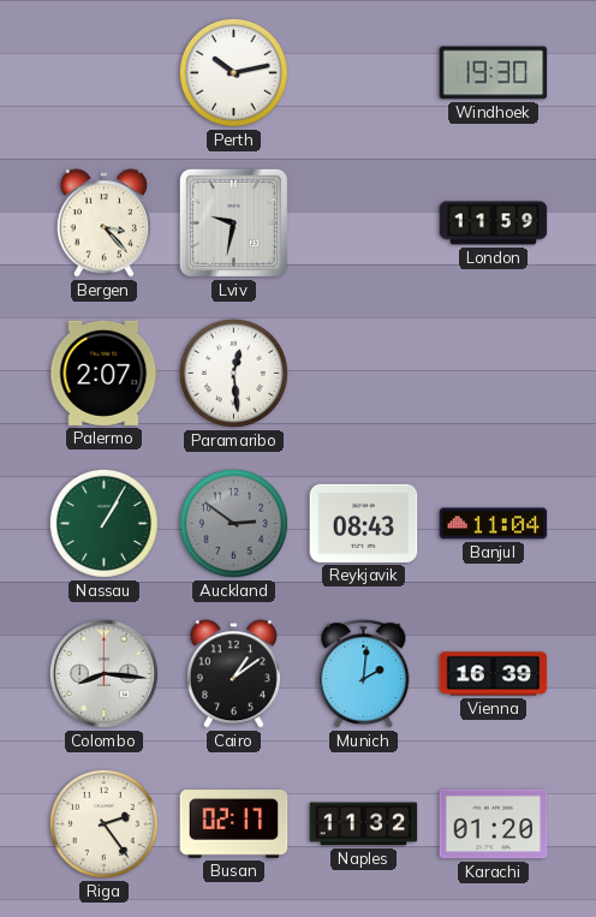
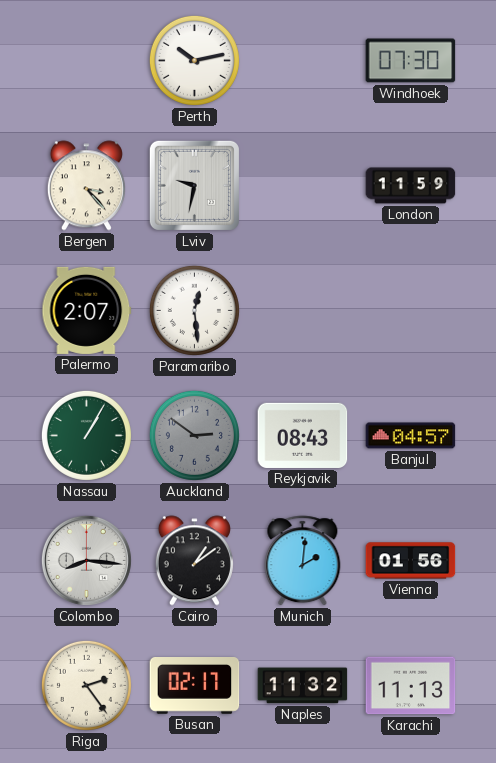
Windhoek: 19:30 -> 07:30 (411, 61)
Banjul: 11:04 -> 04:57 (411, 436)
Vienna: 16:39 -> 01:56 (411, 561)
Karachi: 01:20 -> 11:13 (411, 686)
